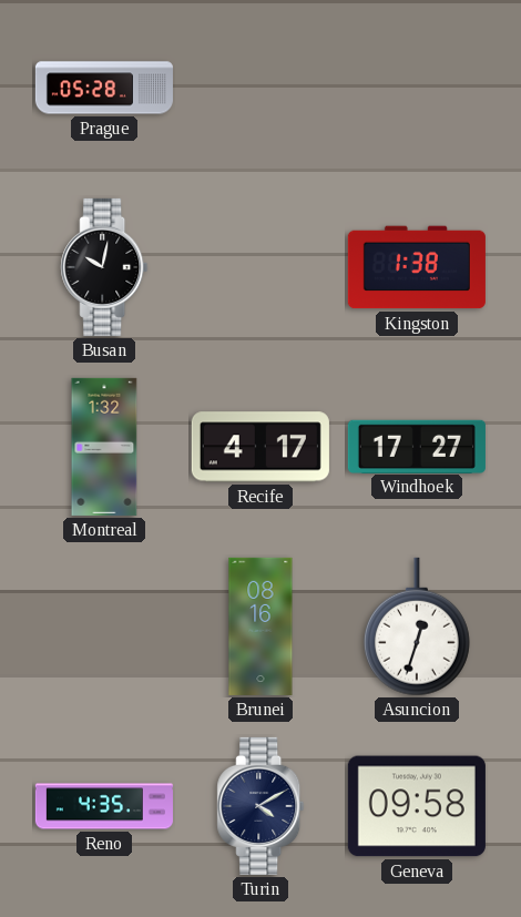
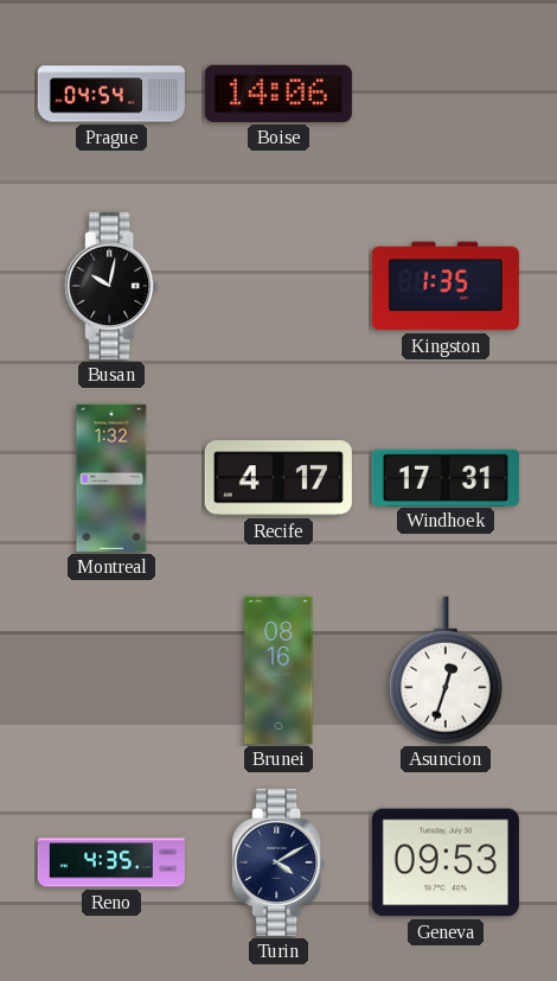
Prague: 05:28 -> 04:54 (111, 94)
Boise: none -> 14:06 (278, 94)
Kingston: 1:38 -> 1:35 (446, 286)
Windhoek: 17:27 -> 17:31 (446, 477)
Geneva: 09:58 -> 09:53 (446, 862)
